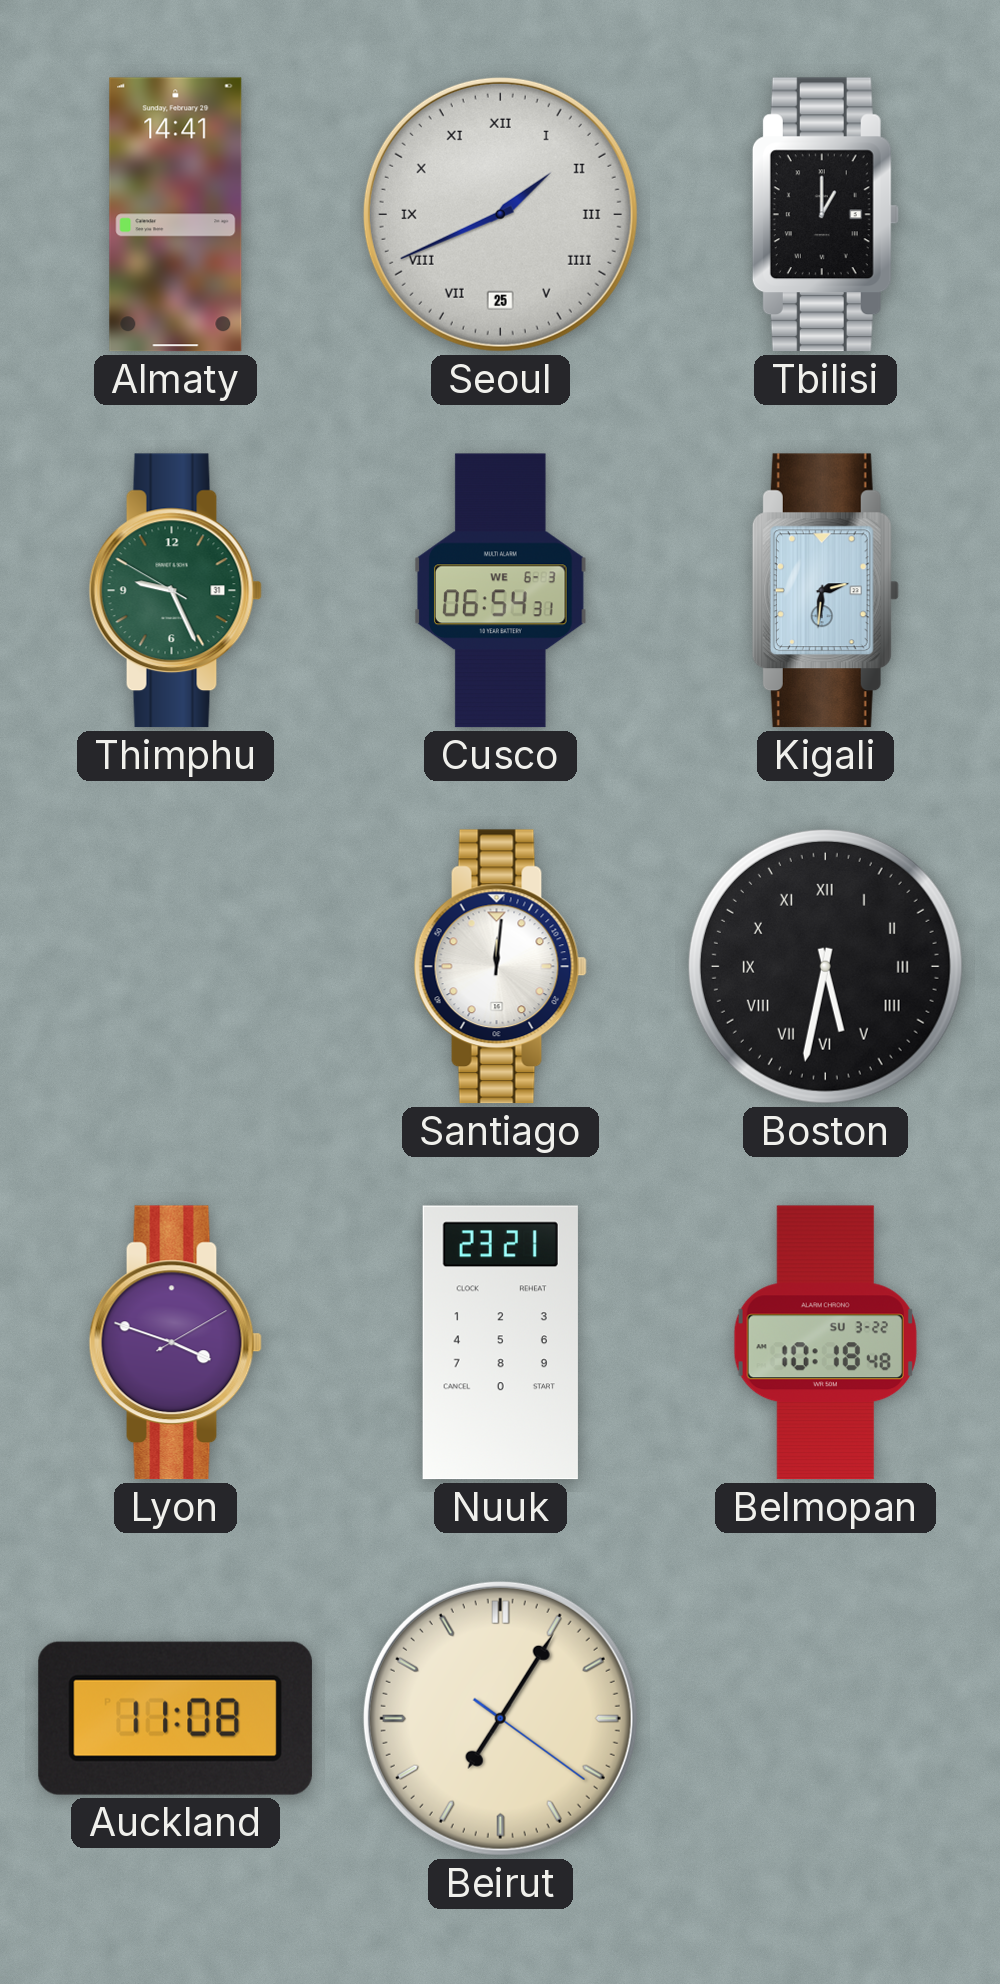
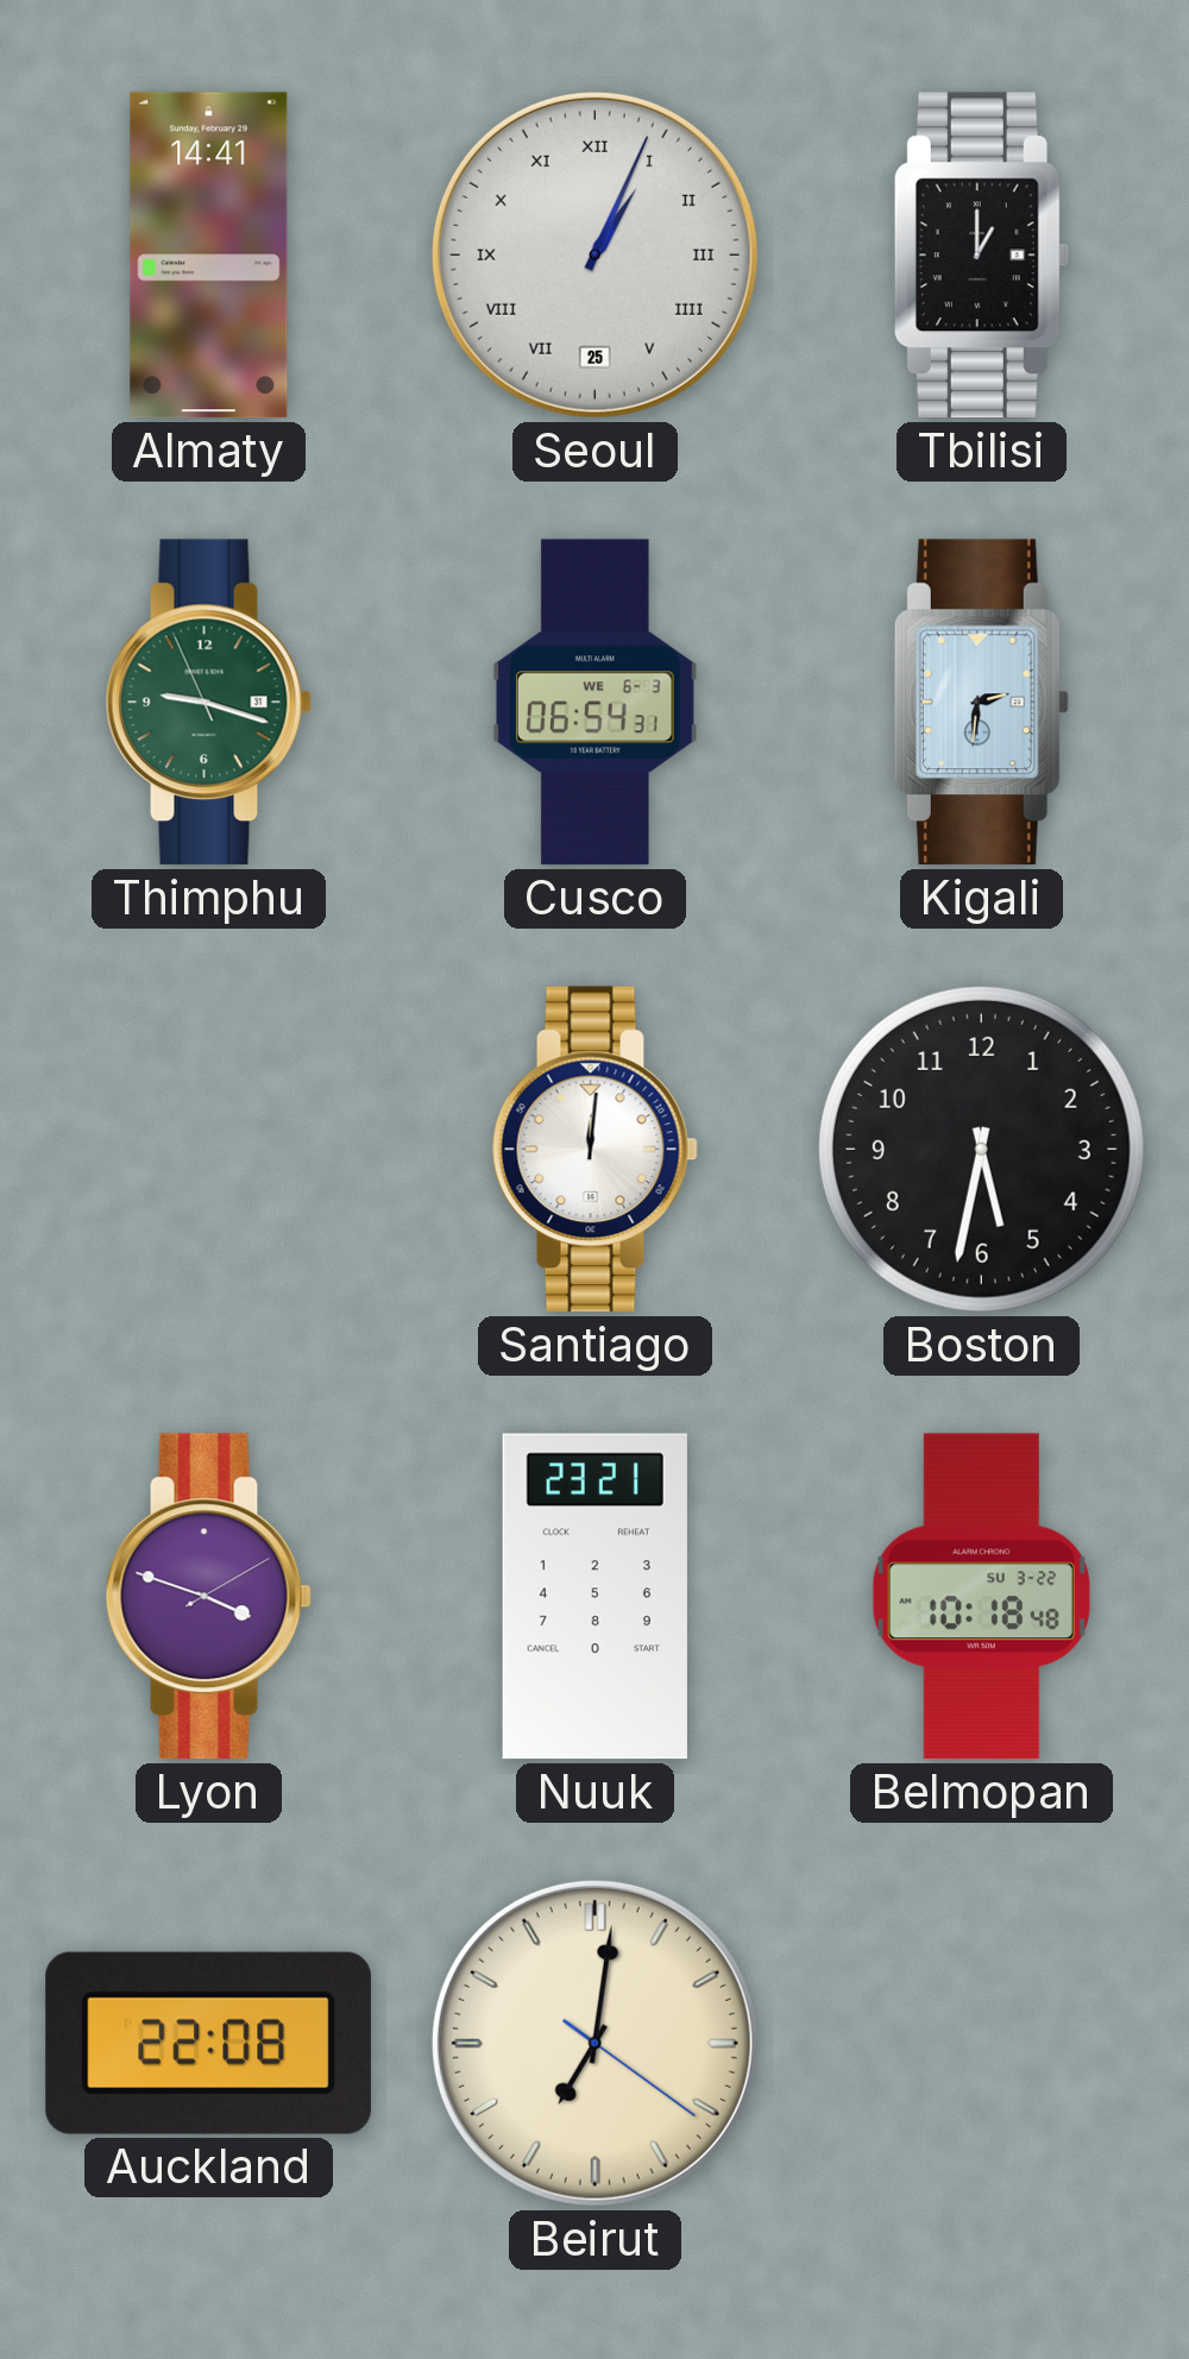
Seoul: 1:41 -> 1:04 (594, 254)
Thimphu: 9:25 -> 9:17 (208, 703)
Boston numerals: Roman -> Arabic (981, 1149)
Auckland: 11:08 -> 22:08 (208, 2043)
Beirut: 7:05 -> 7:01 (594, 2043)
